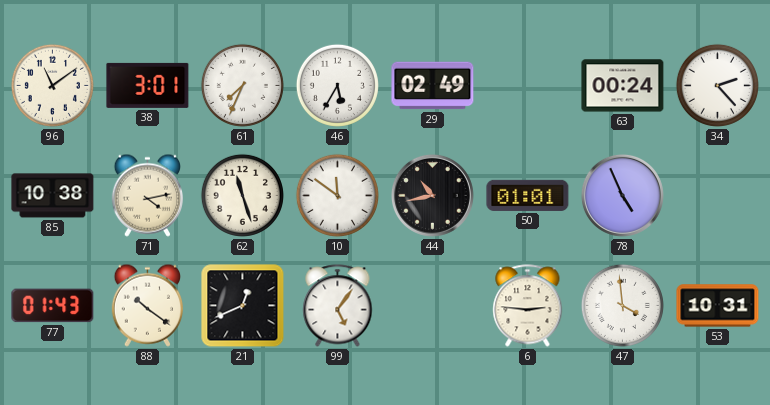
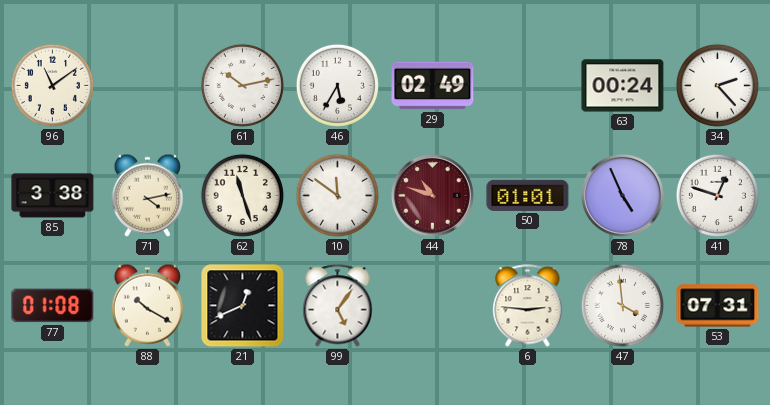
38: 3:01 -> none (148, 85)
61: 7:34 -> 10:13 (242, 85)
85: 10:38 -> 3:38 (53, 196)
44: 10:43 -> 10:48 (432, 195)
44 dial: black -> burgundy (432, 195)
41: none -> 12:48 (717, 195)
77: 01:43 -> 01:08 (53, 306)
88: 10:21 -> 10:20 (147, 305)
53: 10:31 -> 07:31 (718, 306)
